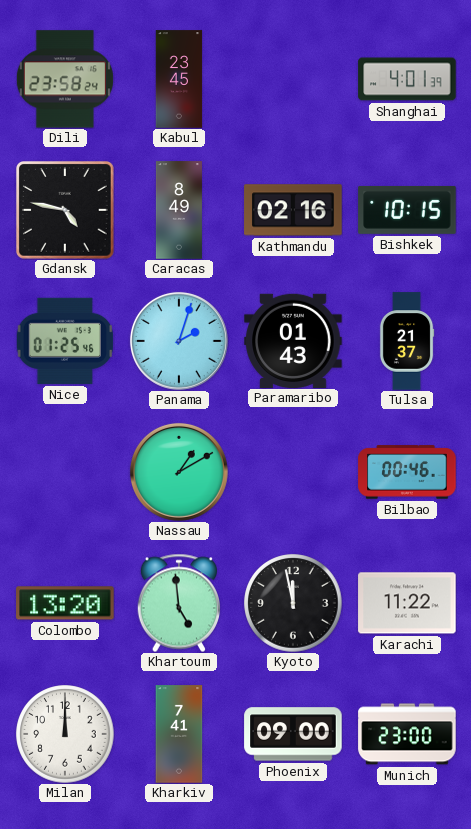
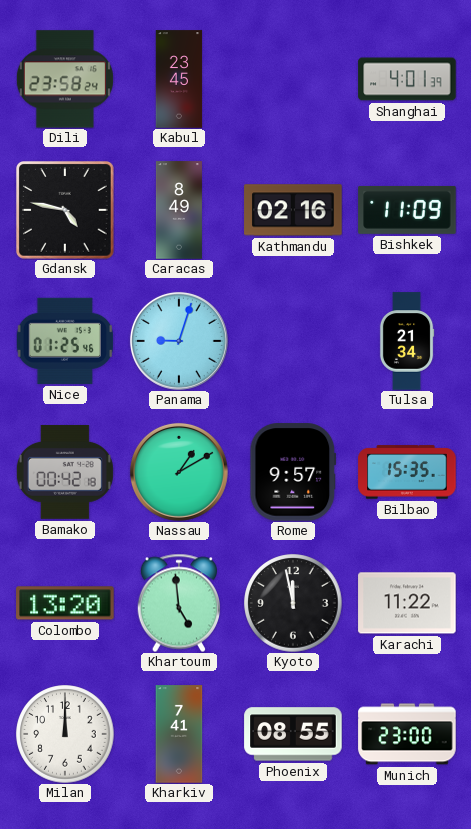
Bishkek: 10:15 -> 11:09 (407, 210)
Panama: 2:03 -> 9:03 (179, 341)
Paramaribo: 01:43 -> none (293, 340)
Tulsa: 21:37 -> 21:34 (407, 341)
Bamako: none -> 00:42 (65, 472)
Rome: none -> 9:57 (293, 472)
Bilbao: 00:46 -> 15:35 (407, 472)
Phoenix: 09:00 -> 08:55 (293, 734)
